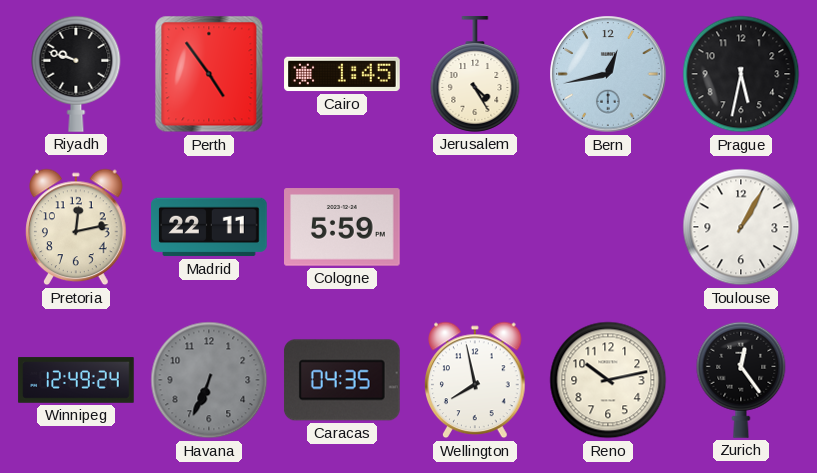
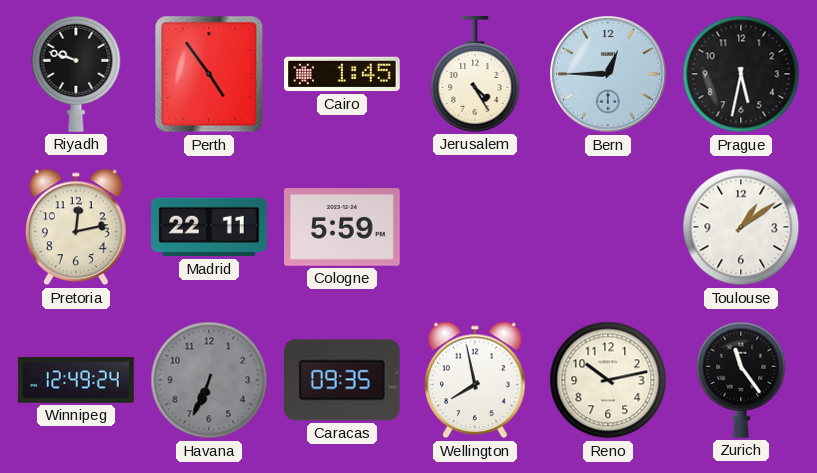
Bern: 12:43 -> 12:45 (608, 74)
Toulouse: 1:05 -> 1:09 (741, 227)
Caracas: 04:35 -> 09:35 (342, 380)
Zurich: 12:24 -> 11:24 (741, 380)
